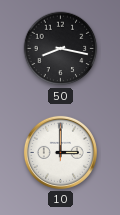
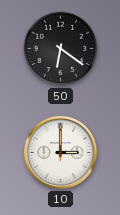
50: 8:17 -> 6:21 (61, 49)
